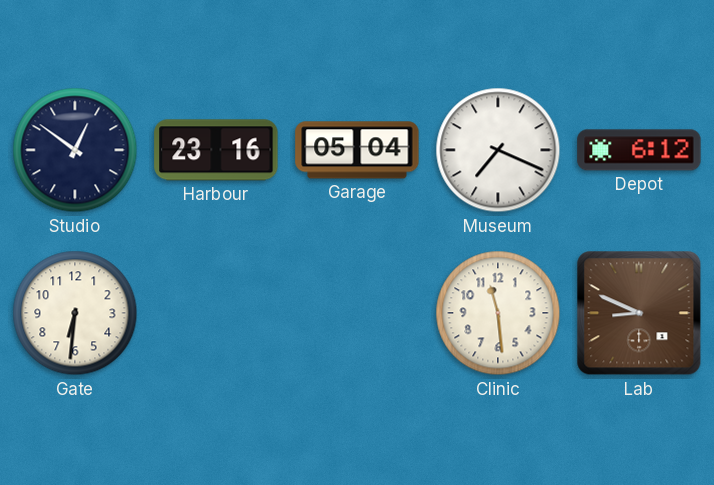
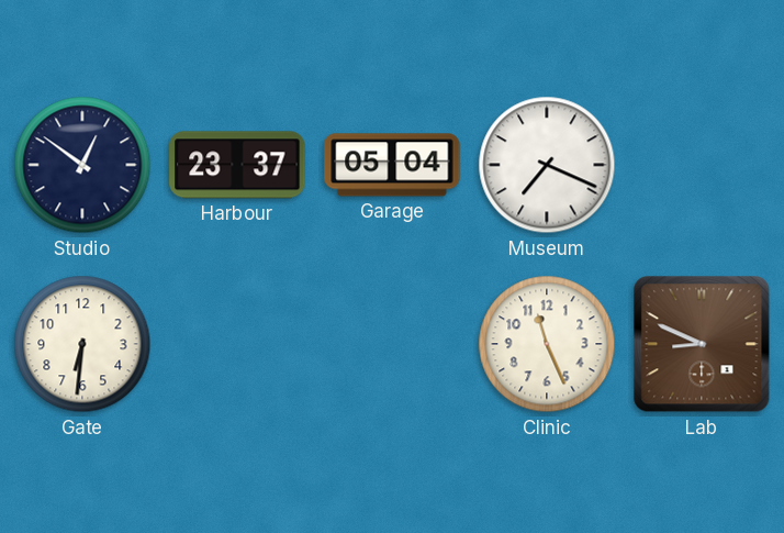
Harbour: 23:16 -> 23:37 (237, 165)
Depot: 6:12 -> none (639, 150)
Clinic: 11:29 -> 11:26 (547, 344)
